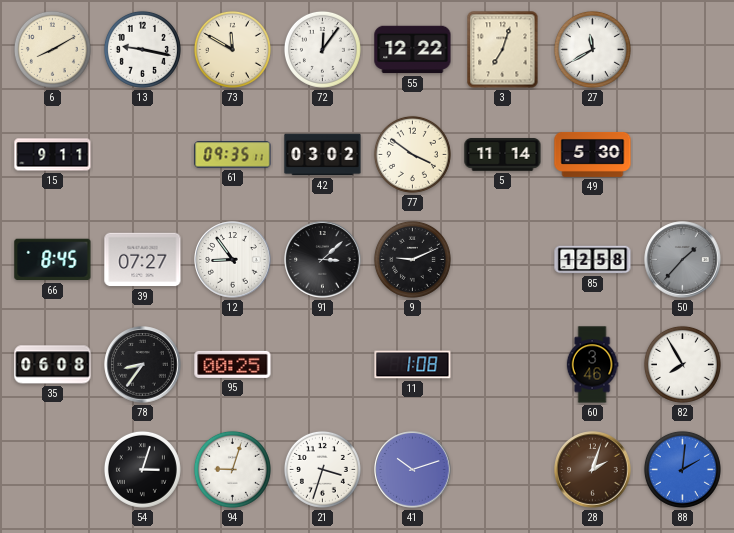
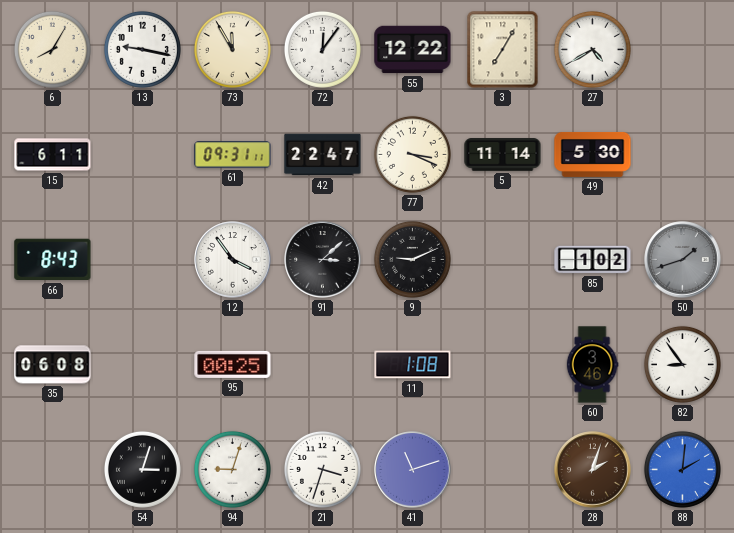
6: 8:10 -> 8:05 (52, 49)
73: 11:50 -> 11:55 (232, 49)
3: 7:03 -> 7:05 (503, 50)
27: 11:40 -> 4:40 (592, 49)
15: 9:11 -> 6:11 (53, 155)
61: 09:35 -> 09:31 (233, 155)
42: 03:02 -> 22:47 (323, 155)
77: 3:51 -> 3:19 (412, 154)
66: 8:45 -> 8:43 (53, 260)
39: 07:27 -> none (143, 260)
12: 8:54 -> 3:54 (233, 260)
85: 12:58 -> 1:02 (593, 260)
50: 1:37 -> 1:42 (683, 260)
78: 8:36 -> none (143, 365)
82: 7:55 -> 8:54 (682, 364)
41: 10:12 -> 11:12 (413, 470)
